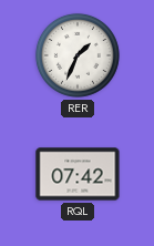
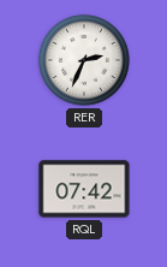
RER: 1:34 -> 2:34 (84, 60)
